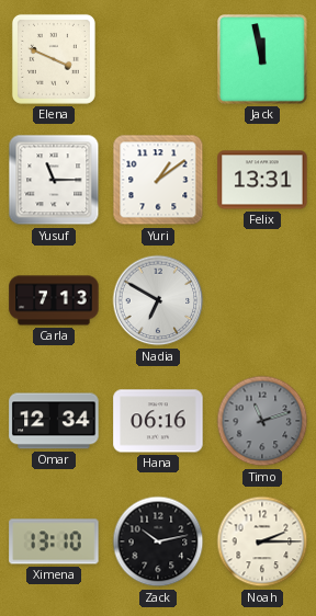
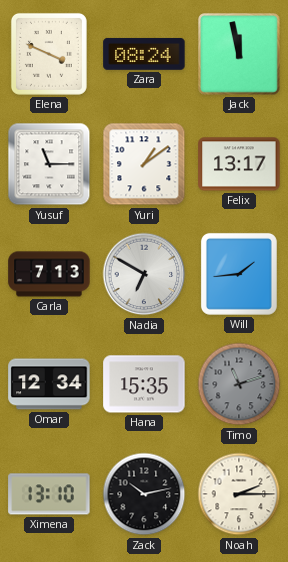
Zara: none -> 08:24 (144, 54)
Felix: 13:31 -> 13:17 (239, 164)
Will: none -> 1:44 (239, 274)
Hana: 06:16 -> 15:35 (144, 384)
